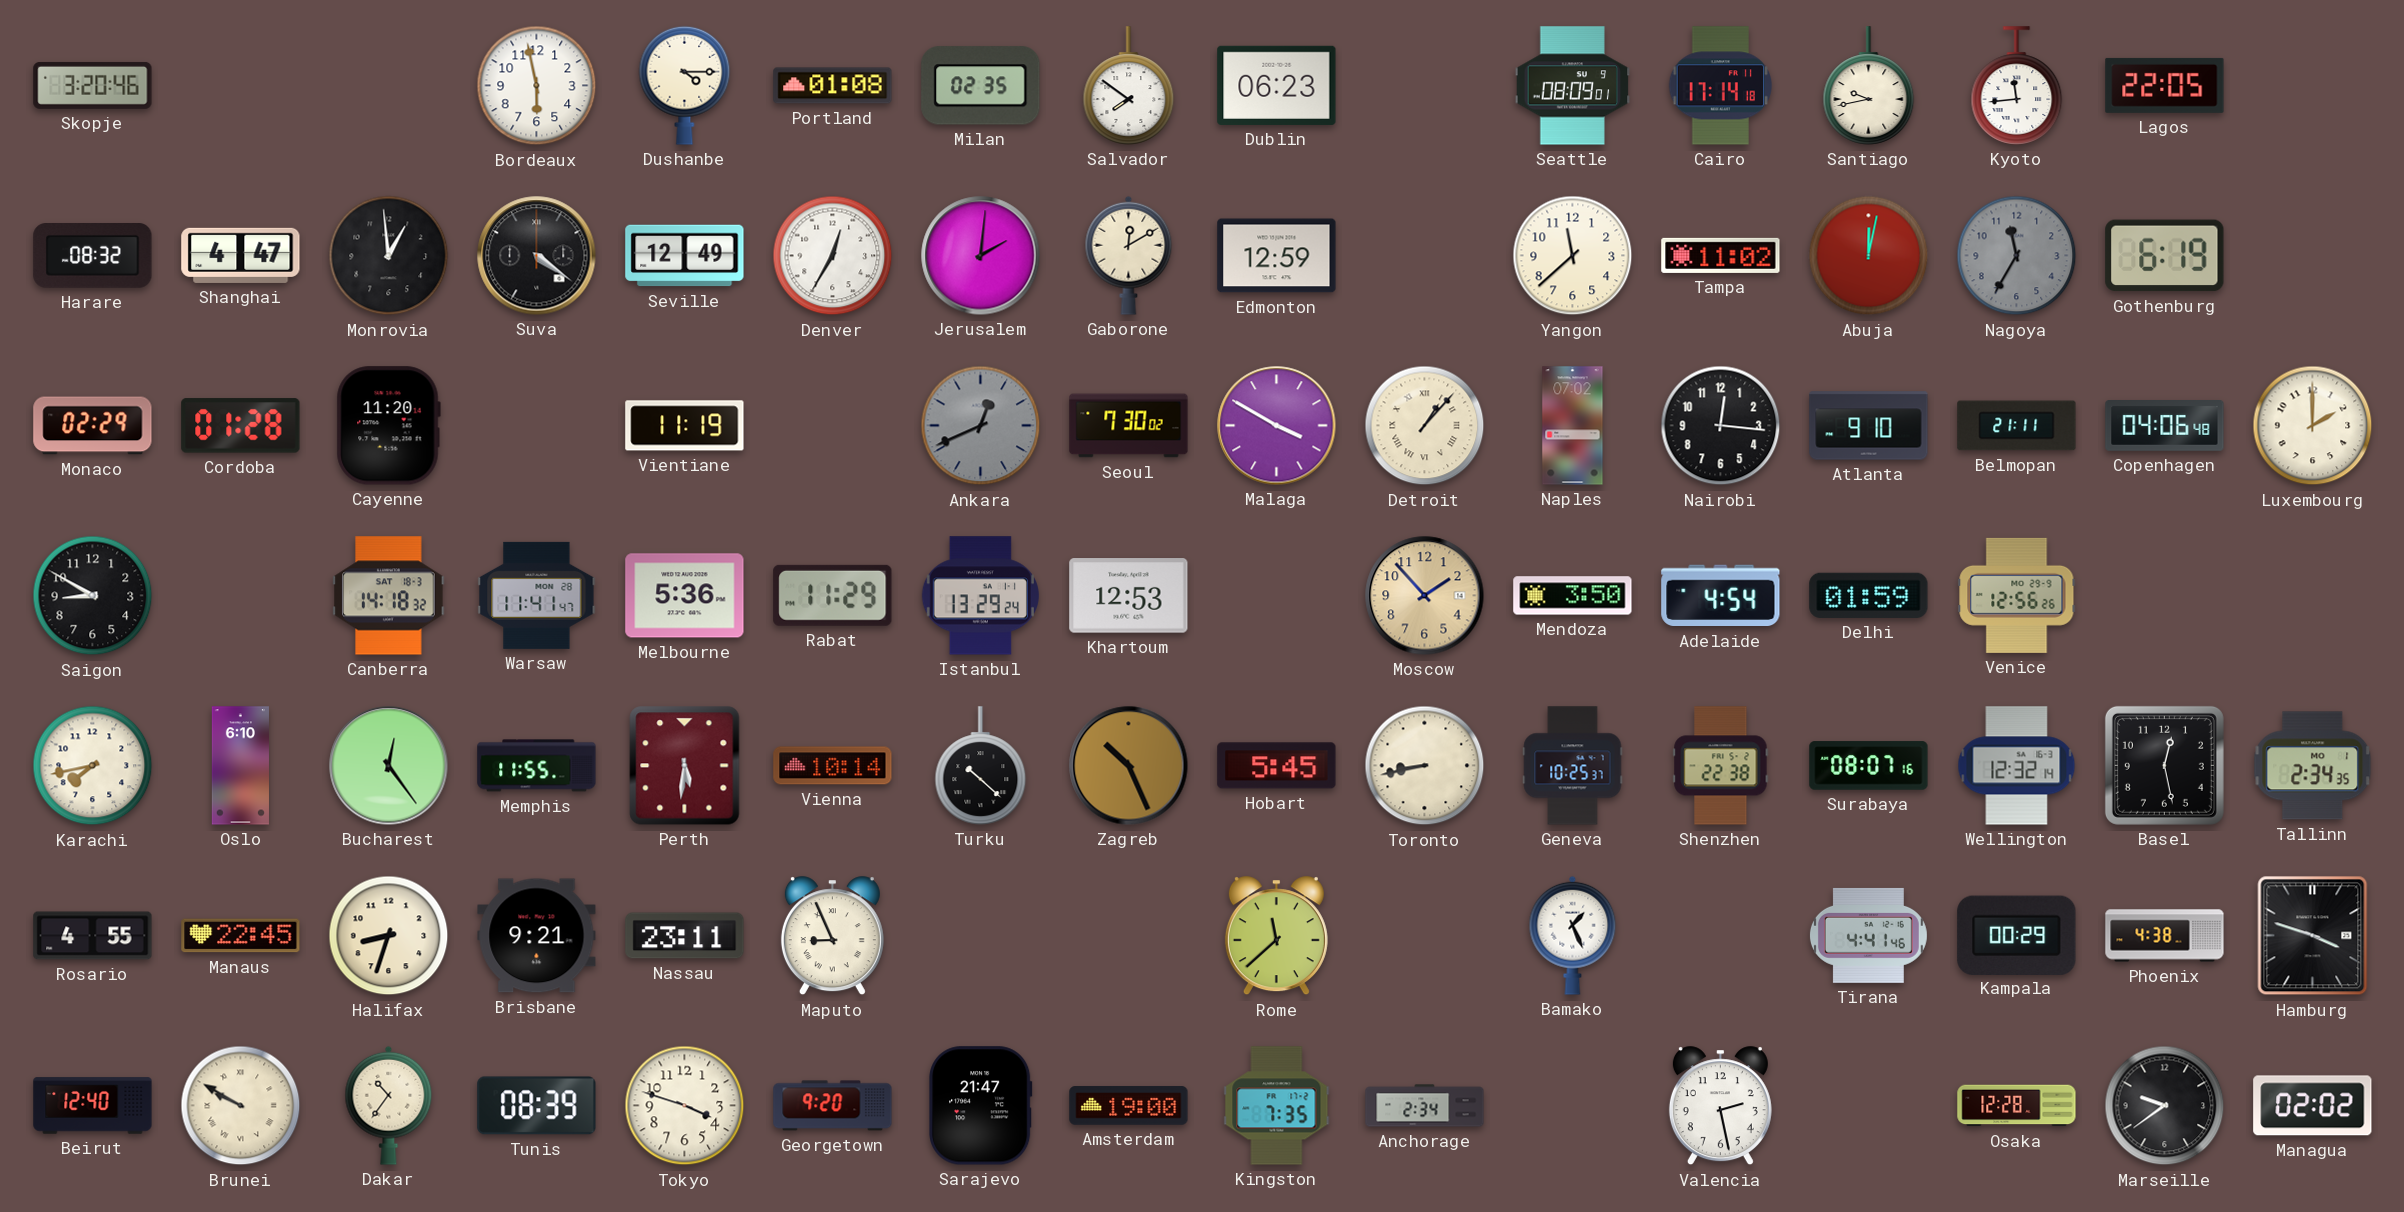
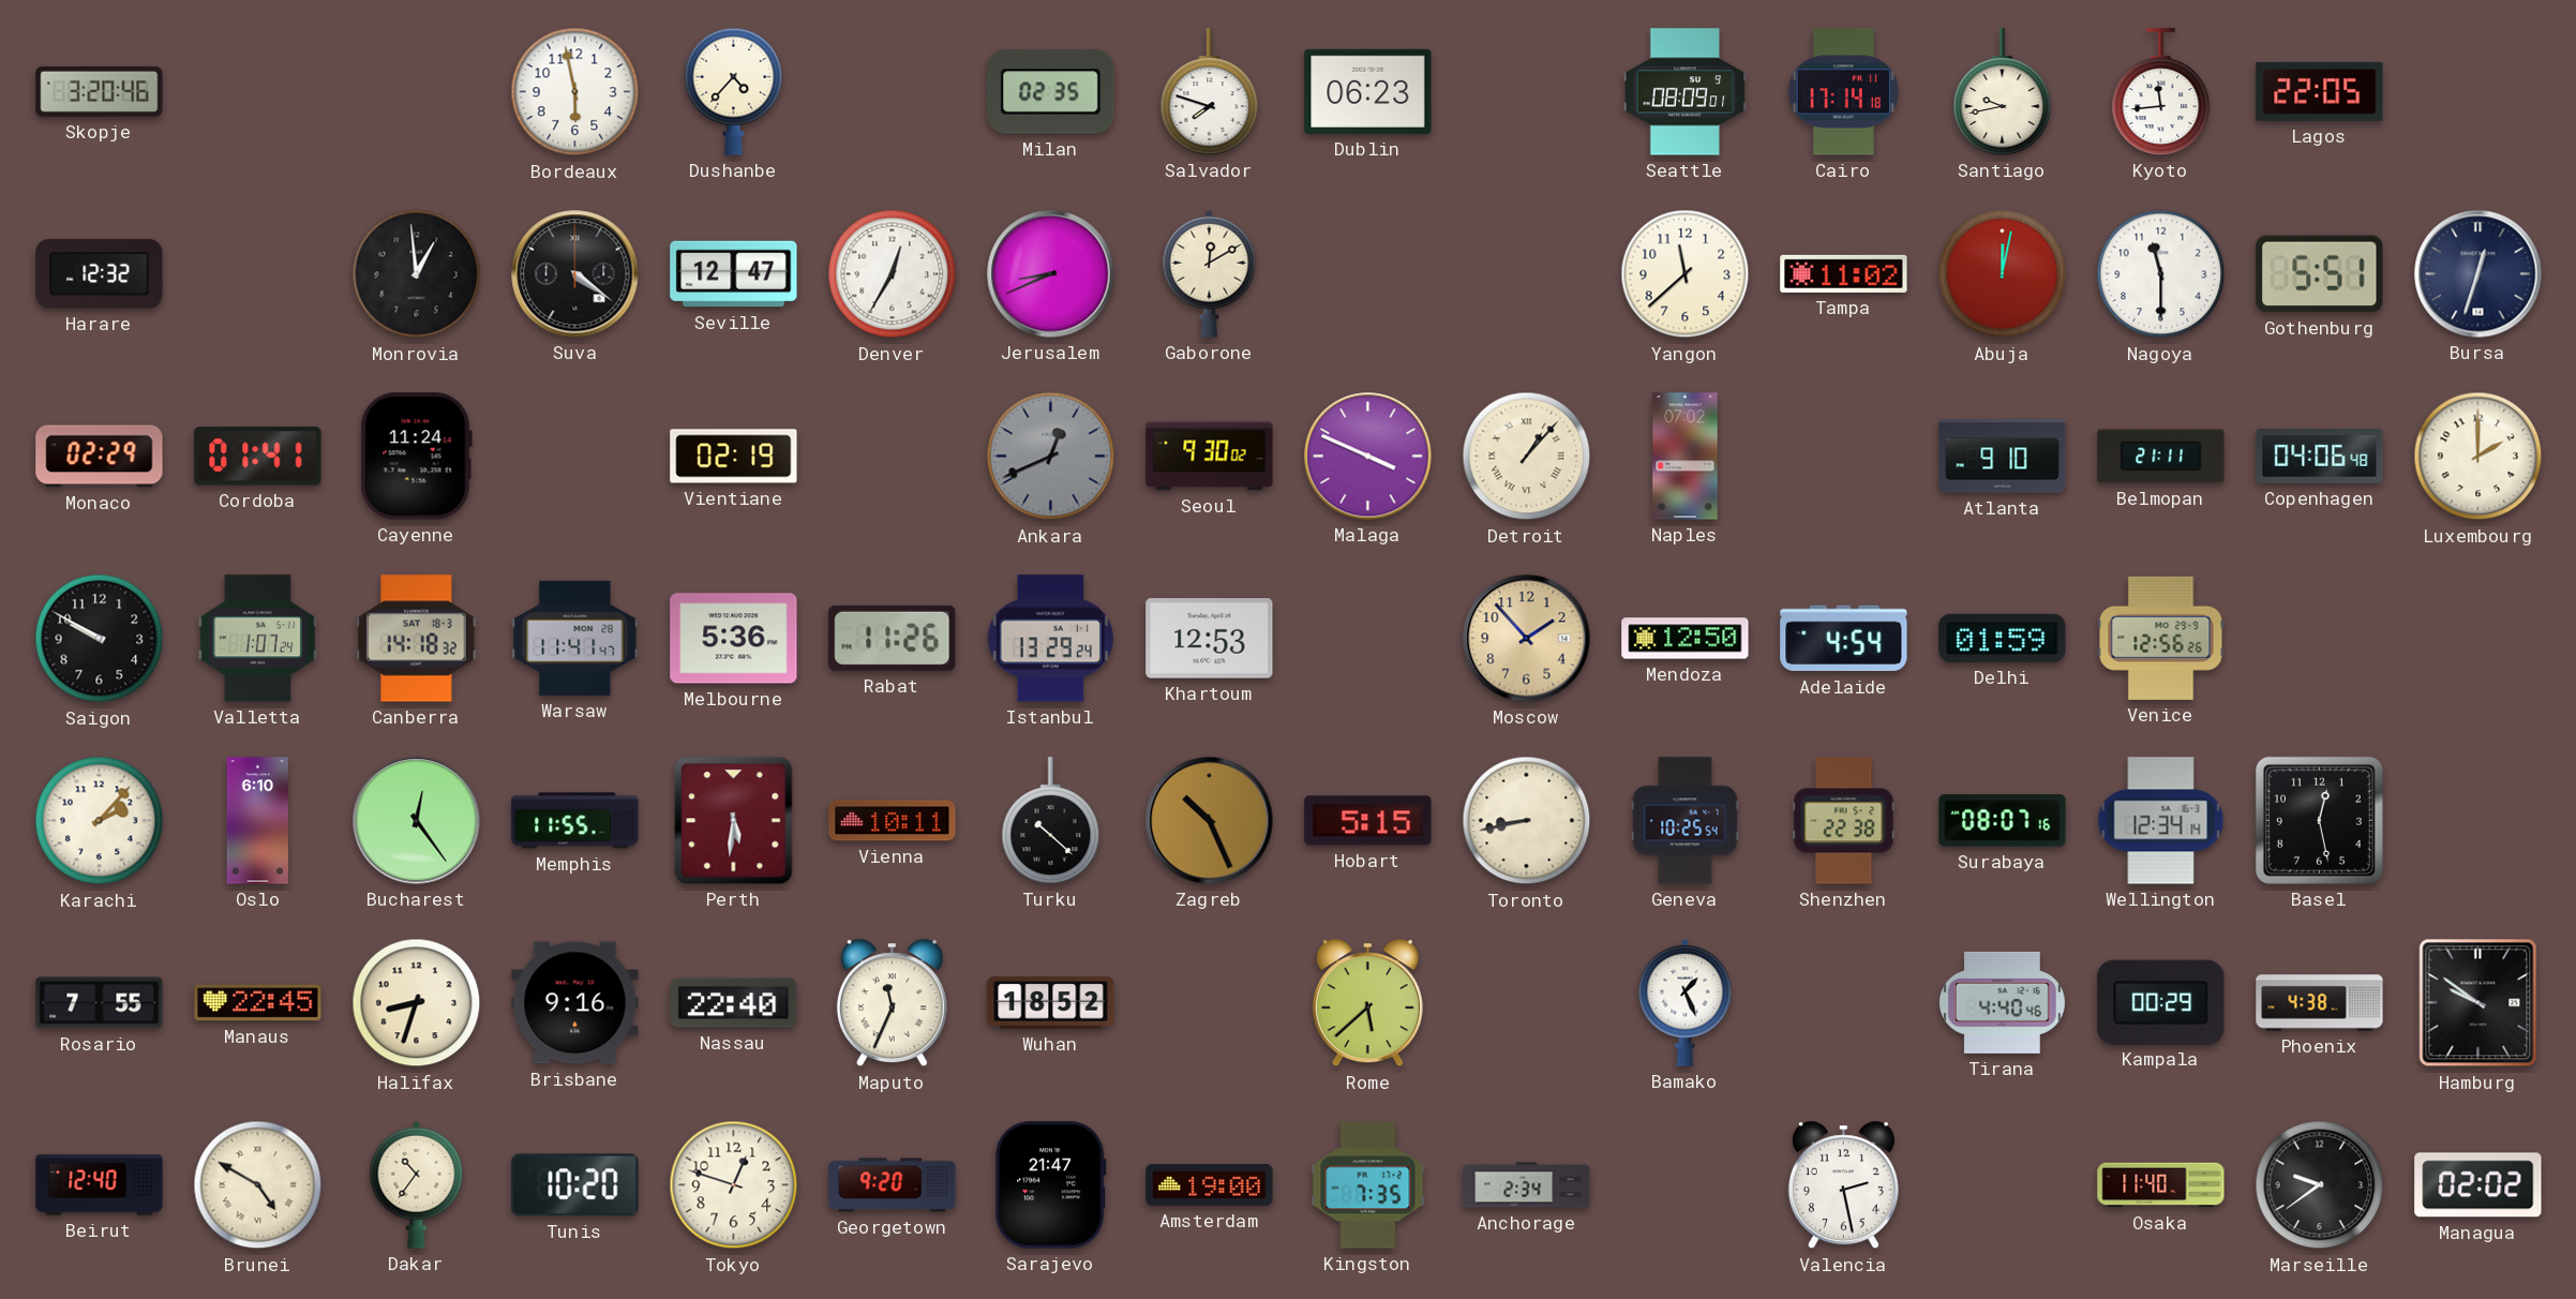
Dushanbe: 4:15 -> 4:37 (734, 91)
Portland: 01:08 -> none (833, 86)
Salvador: 7:51 -> 7:48 (1210, 92)
Harare: 08:32 -> 12:32 (100, 274)
Shanghai: 4:47 -> none (241, 255)
Seville: 12:49 -> 12:47 (734, 274)
Jerusalem: 2:01 -> 8:41 (1051, 274)
Edmonton: 12:59 -> none (1277, 256)
Nagoya: 11:35 -> 11:30 (2161, 274)
Nagoya dial: grey -> white (2161, 274)
Gothenburg: 6:19 -> 5:51 (2320, 274)
Bursa: none -> 12:33 (2478, 274)
Cordoba: 01:28 -> 01:41 (258, 457)
Cayenne: 11:20 -> 11:24 (416, 457)
Vientiane: 11:19 -> 02:19 (734, 457)
Seoul: 7:30 -> 9:30 (1210, 457)
Malaga: 3:50 -> 3:49 (1368, 457)
Nairobi: 12:16 -> none (1721, 426)
Saigon: 8:50 -> 9:50 (100, 639)
Valletta: none -> 1:07 (258, 639)
Rabat: 11:29 -> 11:26 (893, 638)
Mendoza: 3:50 -> 12:50 (1686, 639)
Karachi: 7:43 -> 2:07 (100, 821)
Vienna: 10:14 -> 10:11 (893, 821)
Hobart: 5:45 -> 5:15 (1368, 821)
Geneva: 10:25:37 -> 10:25:54 (1686, 821)
Wellington: 12:32 -> 12:34 (2161, 821)
Tallinn: 2:34 -> none (2313, 766)
Rosario: 4:55 -> 7:55 (100, 1003)
Brisbane: 9:21 -> 9:16 (575, 1003)
Nassau: 23:11 -> 22:40 (734, 1003)
Maputo: 8:56 -> 11:34 (892, 1003)
Wuhan: none -> 18:52 (1051, 1003)
Rome: 11:38 -> 5:38 (1367, 1003)
Tirana: 4:41 -> 4:40 (2002, 1002)
Hamburg: 3:48 -> 9:51 (2478, 1003)
Brunei: 9:50 -> 4:50 (258, 1185)
Tunis: 08:39 -> 10:20 (575, 1185)
Tokyo: 3:48 -> 12:48 (734, 1185)
Osaka: 12:28 -> 11:40 (2161, 1185)
